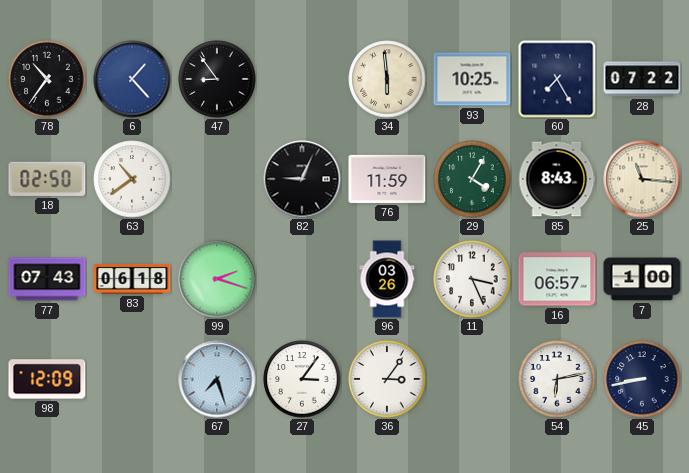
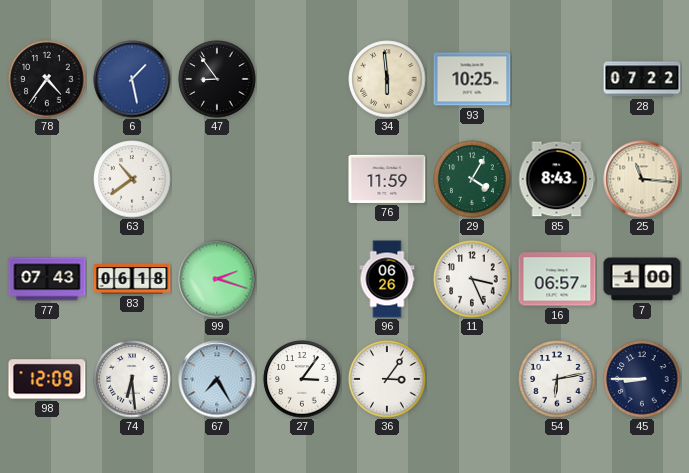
78: 10:36 -> 4:36 (47, 79)
6: 1:23 -> 1:28 (132, 79)
60: 7:25 -> none (557, 79)
18: 02:50 -> none (47, 179)
82: 9:04 -> none (302, 179)
96: 03:26 -> 06:26 (387, 279)
74: none -> 6:29 (132, 379)
67: 7:27 -> 7:25 (217, 379)
45: 8:43 -> 8:45 (642, 379)
